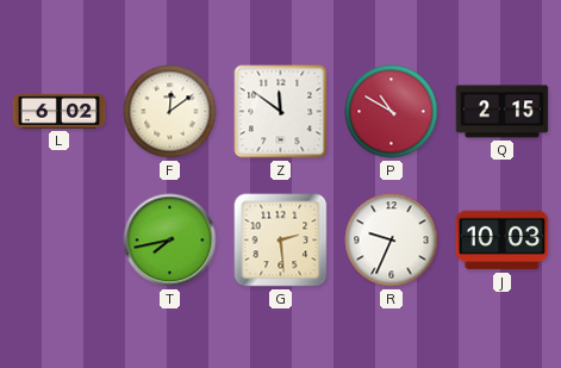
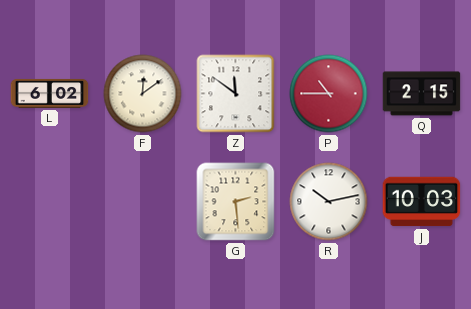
P: 10:50 -> 10:45 (329, 94)
T: 7:43 -> none (170, 241)
R: 9:34 -> 10:13 (329, 202)
